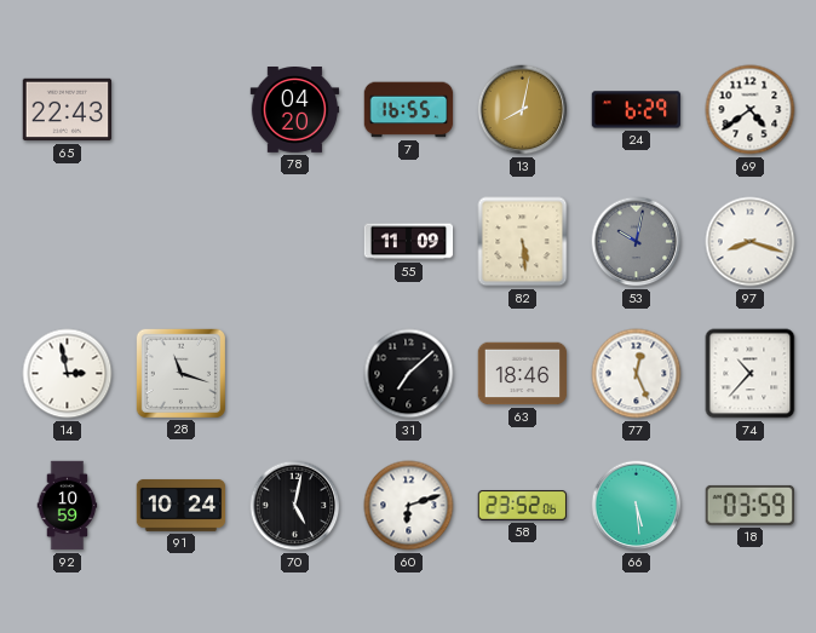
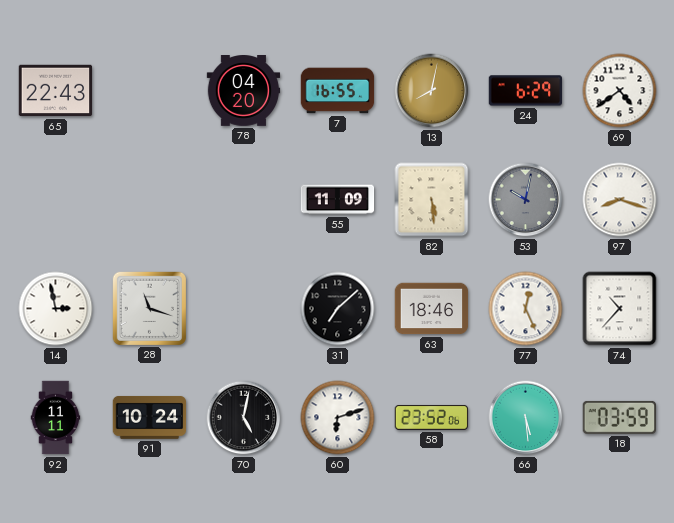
92: 10:59 -> 11:11 (56, 418)
